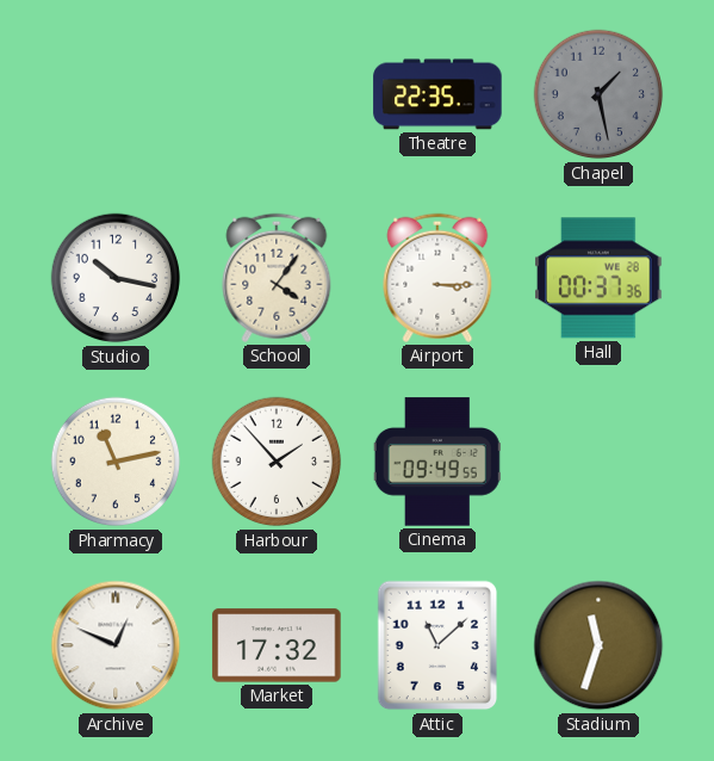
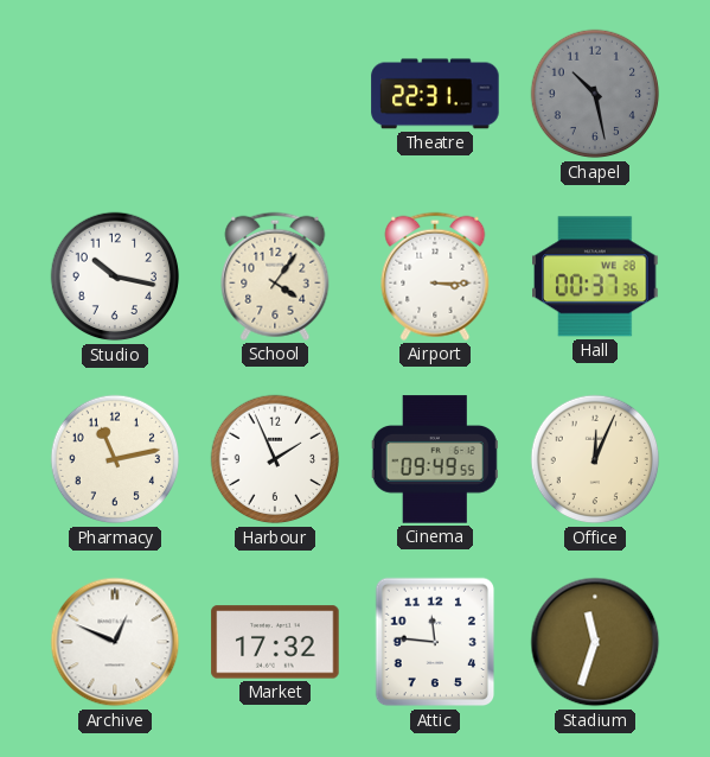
Theatre: 22:35 -> 22:31 (435, 94)
Chapel: 1:28 -> 10:28 (595, 94)
Harbour: 1:53 -> 1:56 (275, 459)
Office: none -> 12:04 (595, 459)
Attic: 11:08 -> 11:46 (435, 642)
